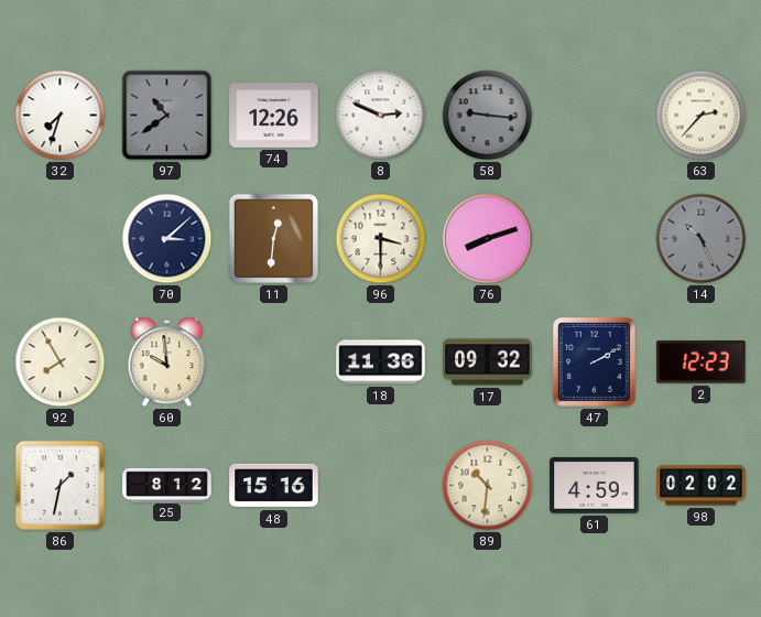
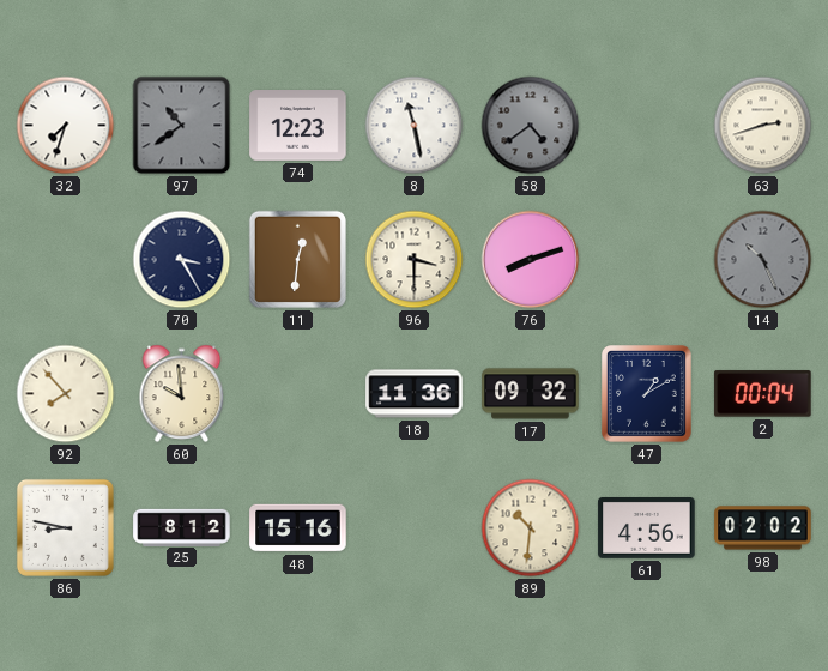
74: 12:26 -> 12:23 (298, 126)
8: 2:49 -> 11:28 (415, 126)
58: 9:16 -> 4:39 (531, 126)
63: 2:37 -> 2:42 (763, 126)
70: 3:08 -> 3:25 (182, 260)
92: 7:55 -> 7:53 (66, 394)
47: 2:10 -> 1:10 (647, 394)
2: 12:23 -> 00:04 (763, 394)
86: 1:32 -> 8:47 (65, 527)
61: 4:59 -> 4:56 (647, 528)
